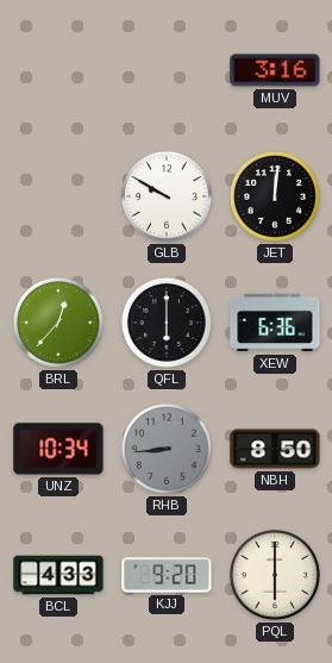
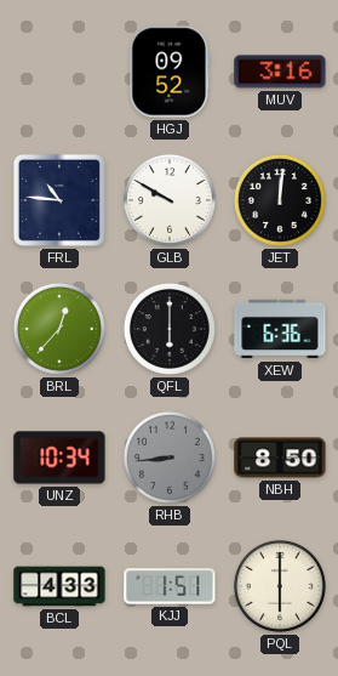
HGJ: none -> 09:52 (170, 72)
FRL: none -> 10:46 (59, 200)
KJJ: 9:20 -> 1:51 (170, 586)
